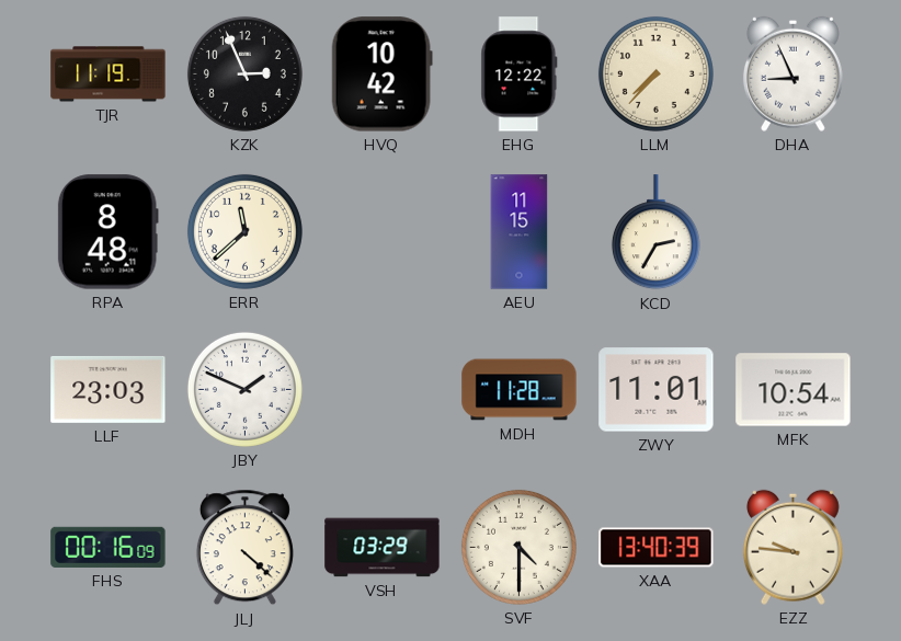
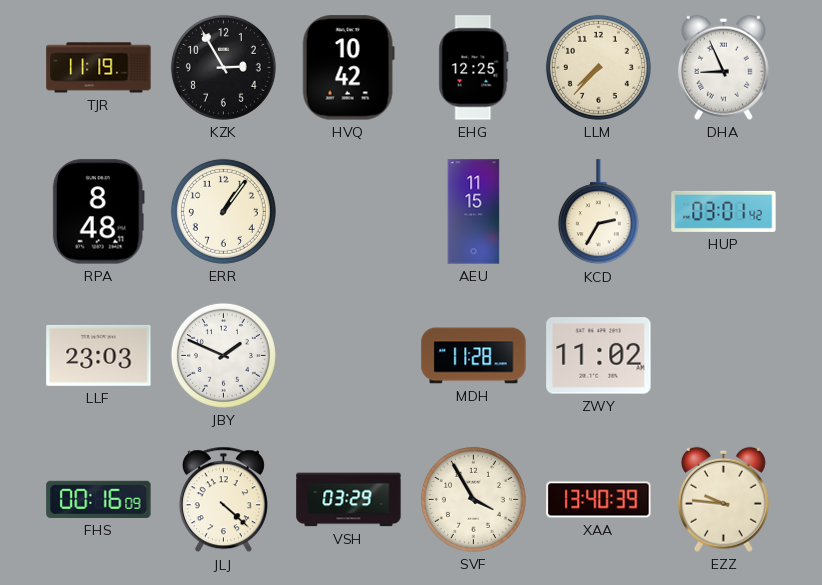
KZK: 2:56 -> 2:55 (223, 67)
EHG: 12:22 -> 12:25 (474, 68)
ERR: 11:38 -> 1:06 (223, 211)
HUP: none -> 03:01 (724, 211)
ZWY: 11:01 -> 11:02 (599, 356)
MFK: 10:54 -> none (794, 390)
SVF: 4:30 -> 3:55 (473, 499)
